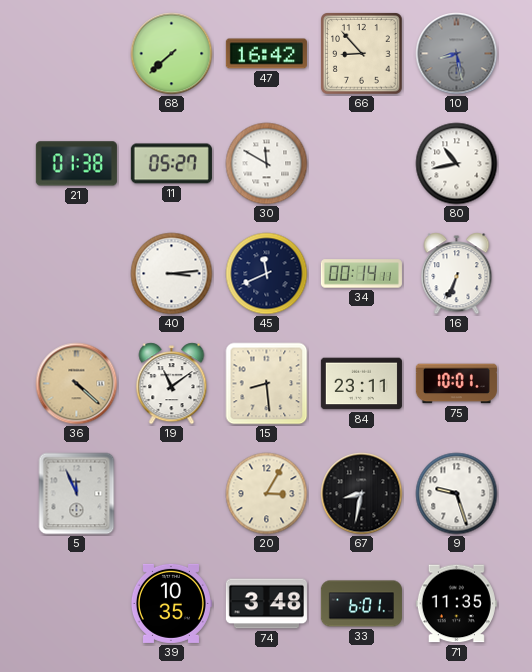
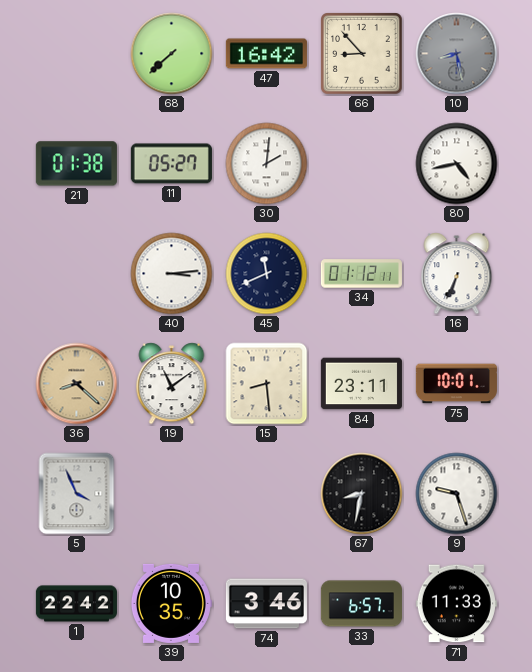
30: 11:50 -> 2:01 (267, 164)
80: 10:43 -> 4:43 (457, 164)
34: 00:14 -> 01:12 (361, 274)
36: 4:22 -> 8:22 (77, 384)
5: 11:56 -> 3:56 (77, 494)
20: 3:05 -> none (267, 494)
1: none -> 22:42 (76, 604)
74: 3:48 -> 3:46 (266, 604)
33: 6:01 -> 6:57 (361, 604)
71: 11:35 -> 11:33 (456, 604)
